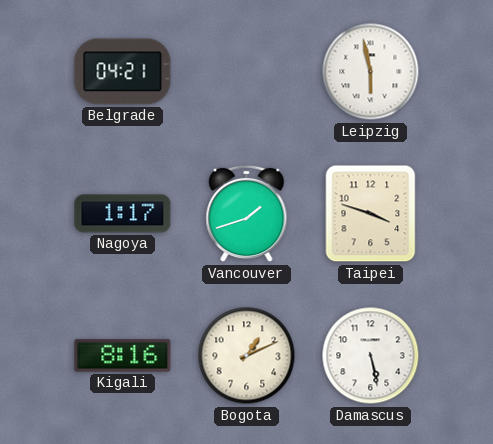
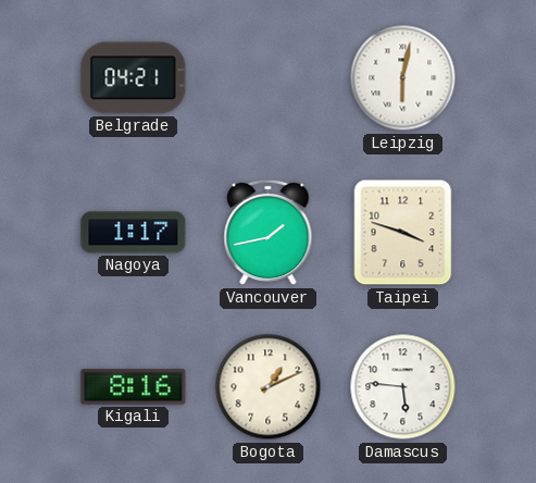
Leipzig: 5:58 -> 6:02 (403, 78)
Vancouver: 1:42 -> 1:43 (269, 233)
Damascus: 5:28 -> 5:46 (403, 387)
